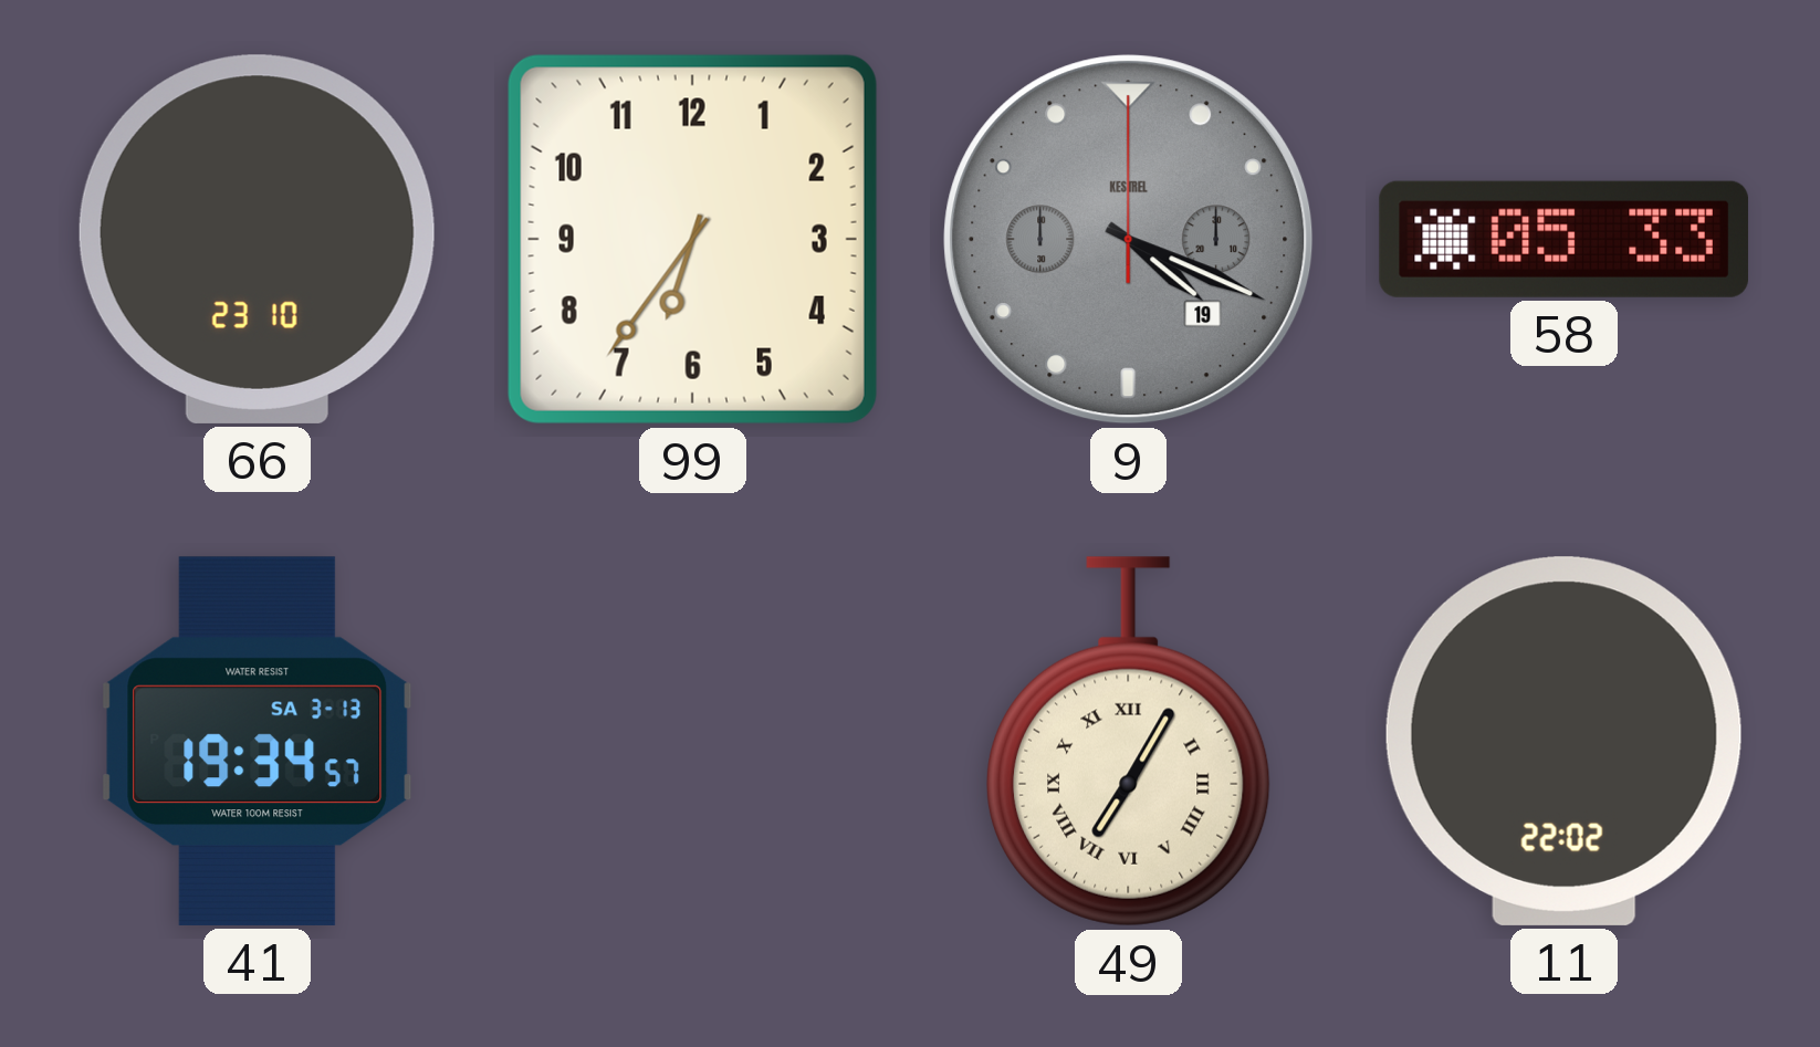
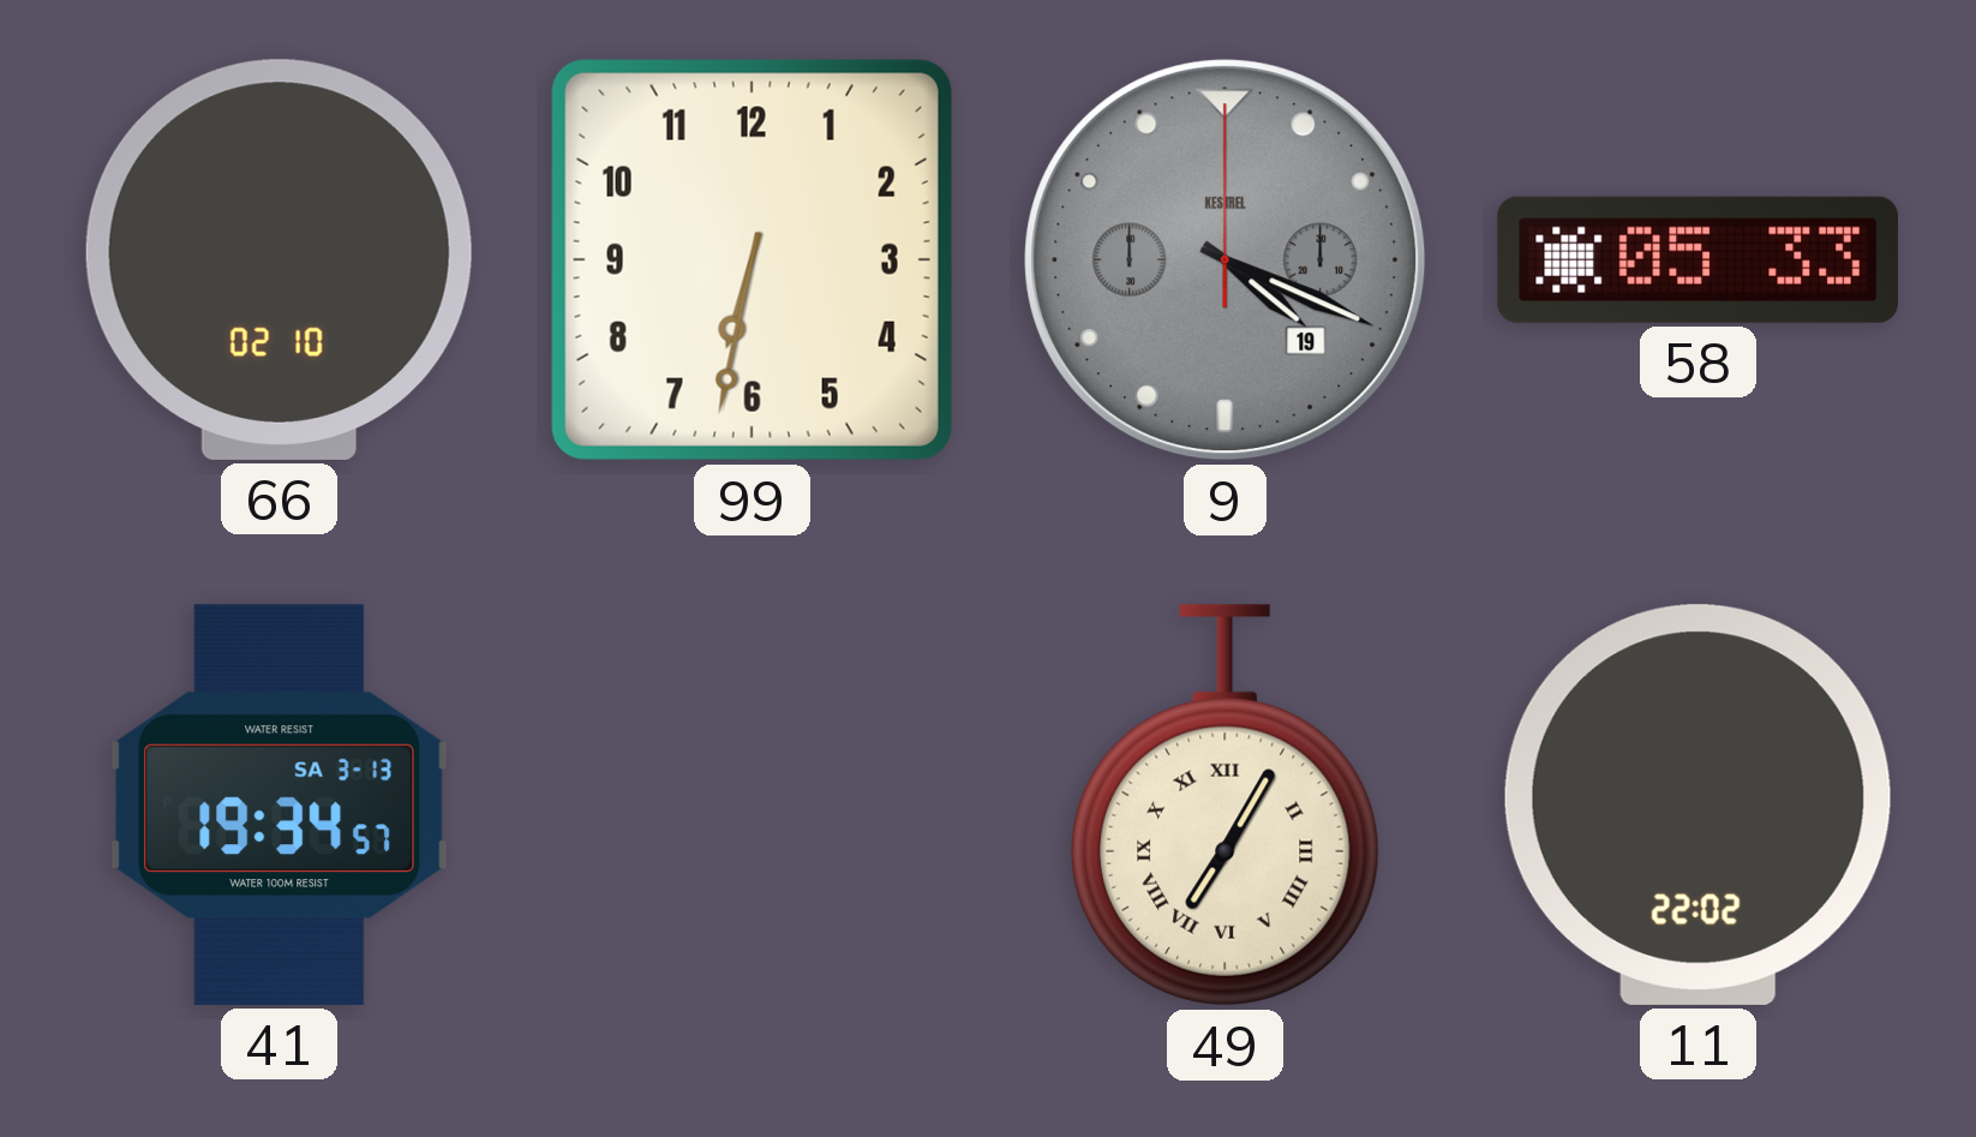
66: 23:10 -> 02:10 (279, 259)
99: 6:36 -> 6:32 (752, 259)
